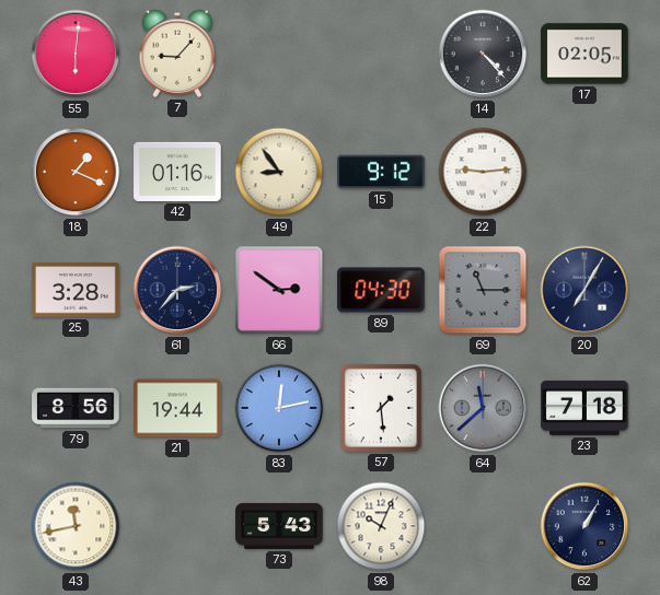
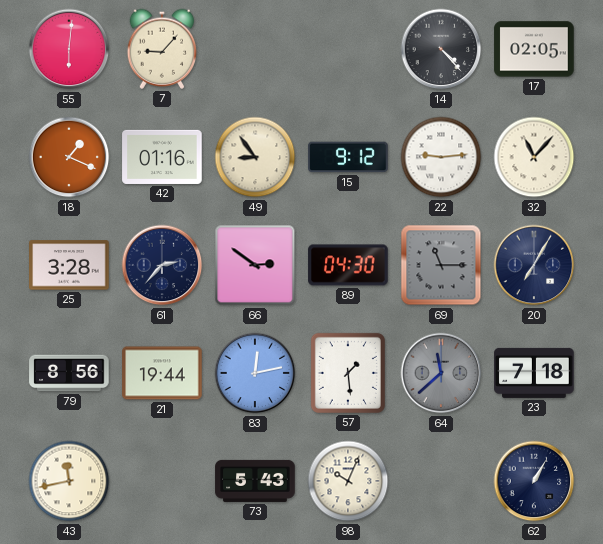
32: none -> 11:07 (534, 157)
